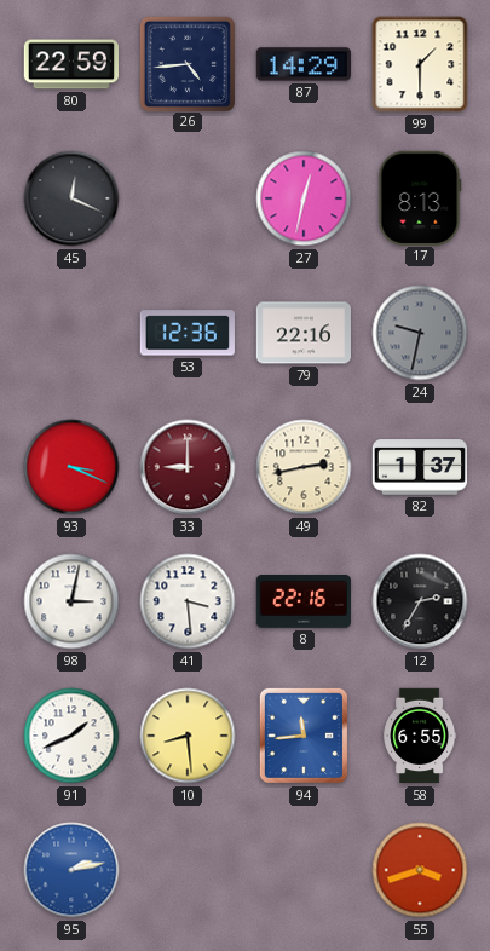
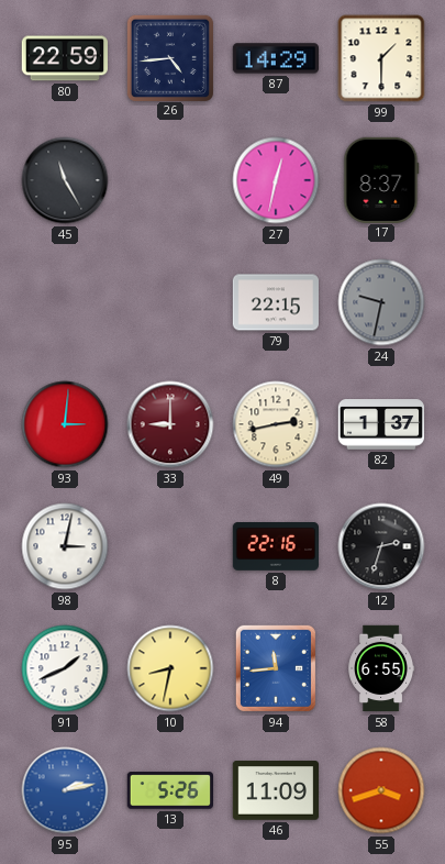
45: 12:19 -> 11:25 (65, 180)
17: 8:13 -> 8:37 (381, 179)
53: 12:36 -> none (188, 333)
79: 22:16 -> 22:15 (276, 302)
93: 3:19 -> 3:01 (65, 424)
41: 3:29 -> none (188, 601)
12: 2:35 -> 2:33 (381, 546)
10: 8:29 -> 8:32 (170, 668)
13: none -> 5:26 (169, 790)
46: none -> 11:09 (275, 791)
